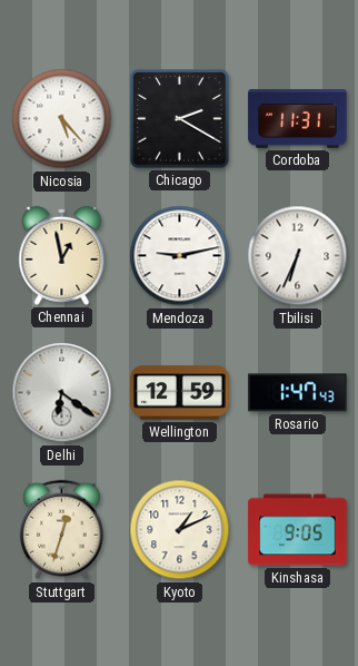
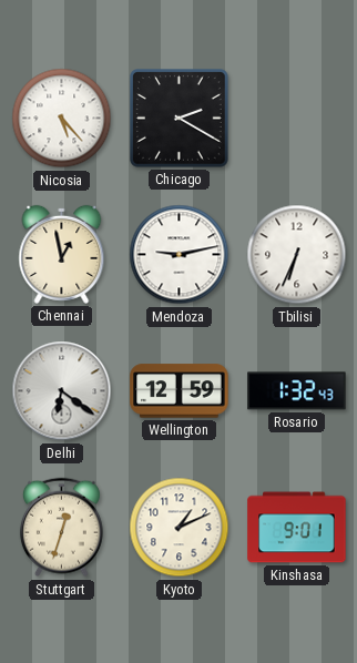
Cordoba: 11:31 -> none (298, 119)
Rosario: 1:47 -> 1:32 (297, 391)
Kinshasa: 9:05 -> 9:01 (297, 528)
